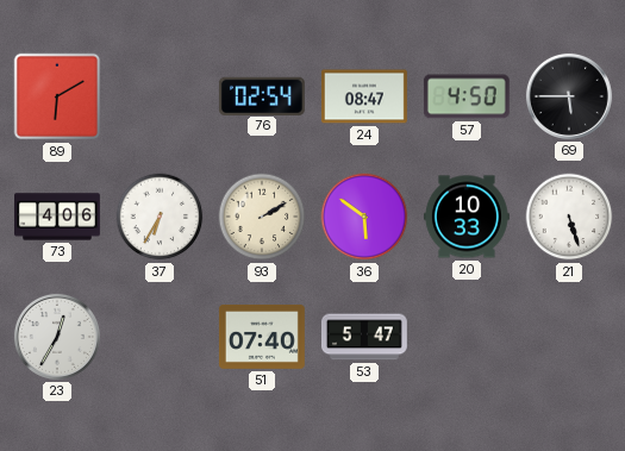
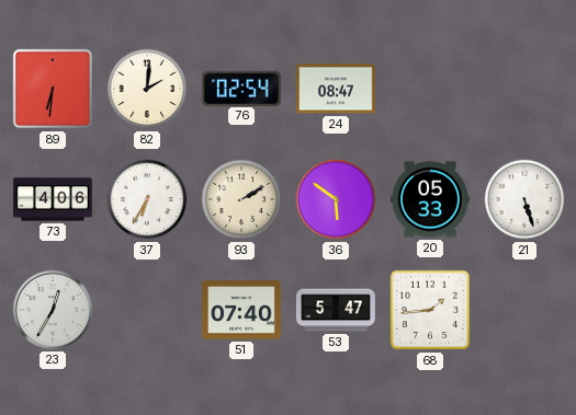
89: 6:10 -> 6:31 (53, 89)
82: none -> 2:01 (147, 89)
57: 4:50 -> none (467, 96)
69: 5:45 -> none (569, 96)
20: 10:33 -> 05:33 (430, 199)
68: none -> 1:44 (430, 310)
